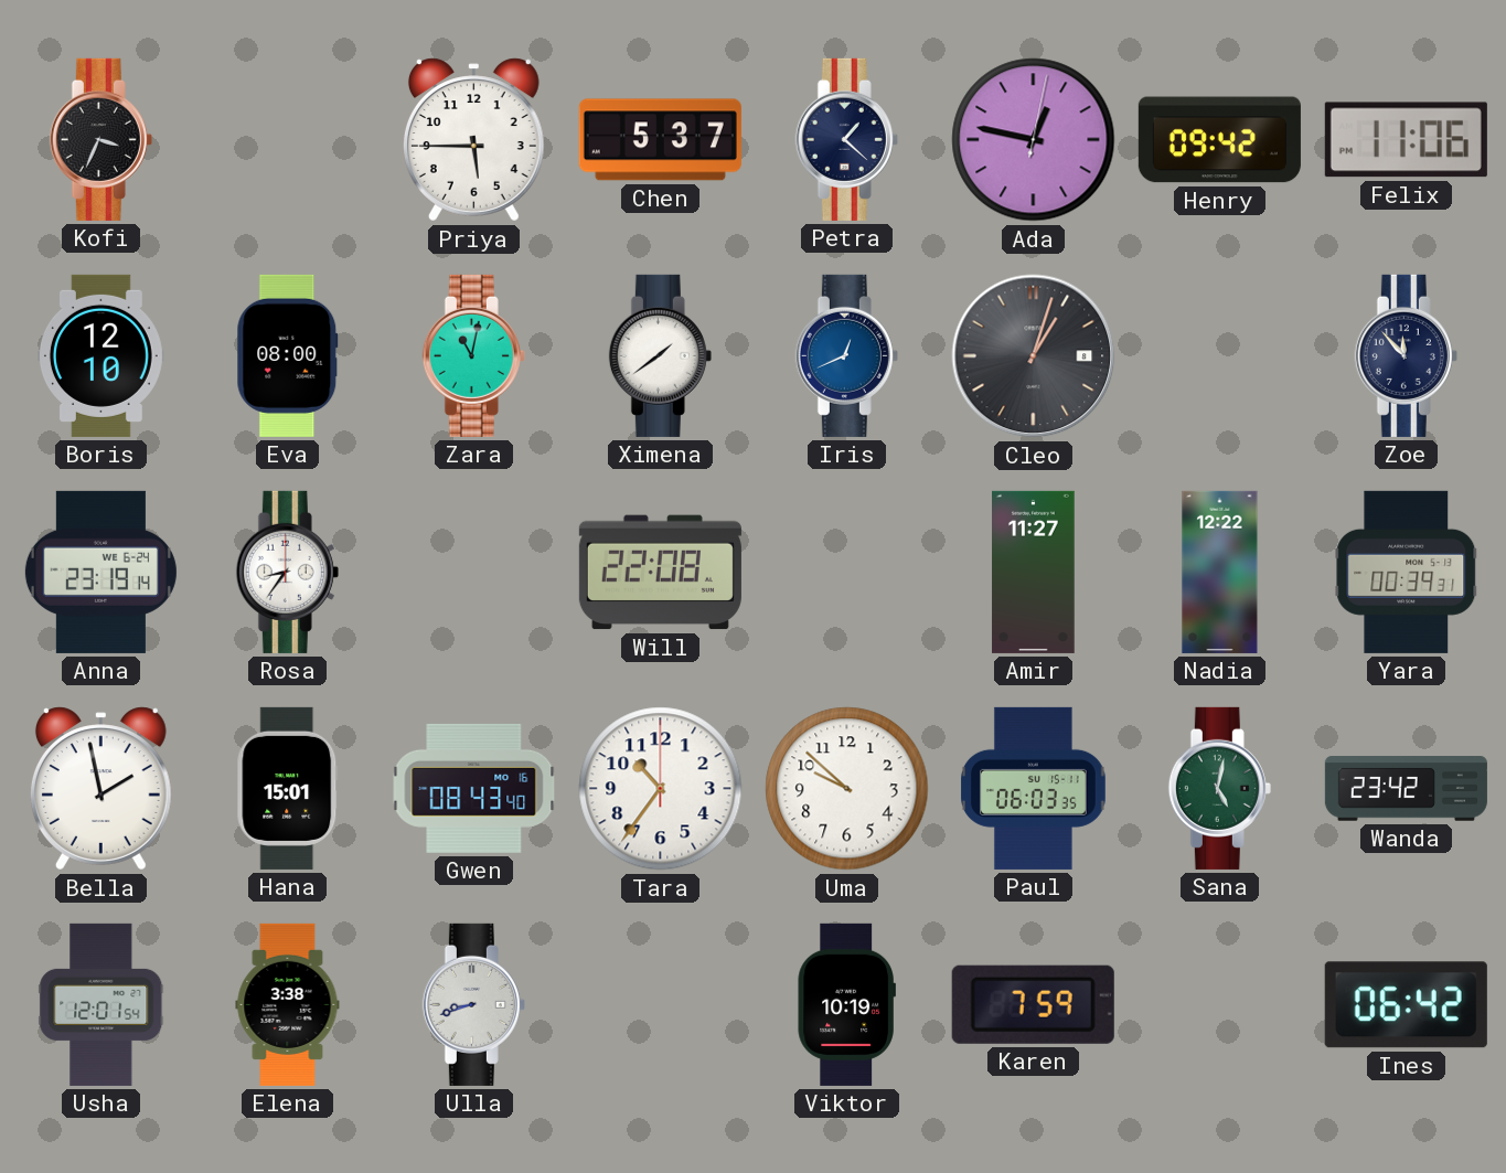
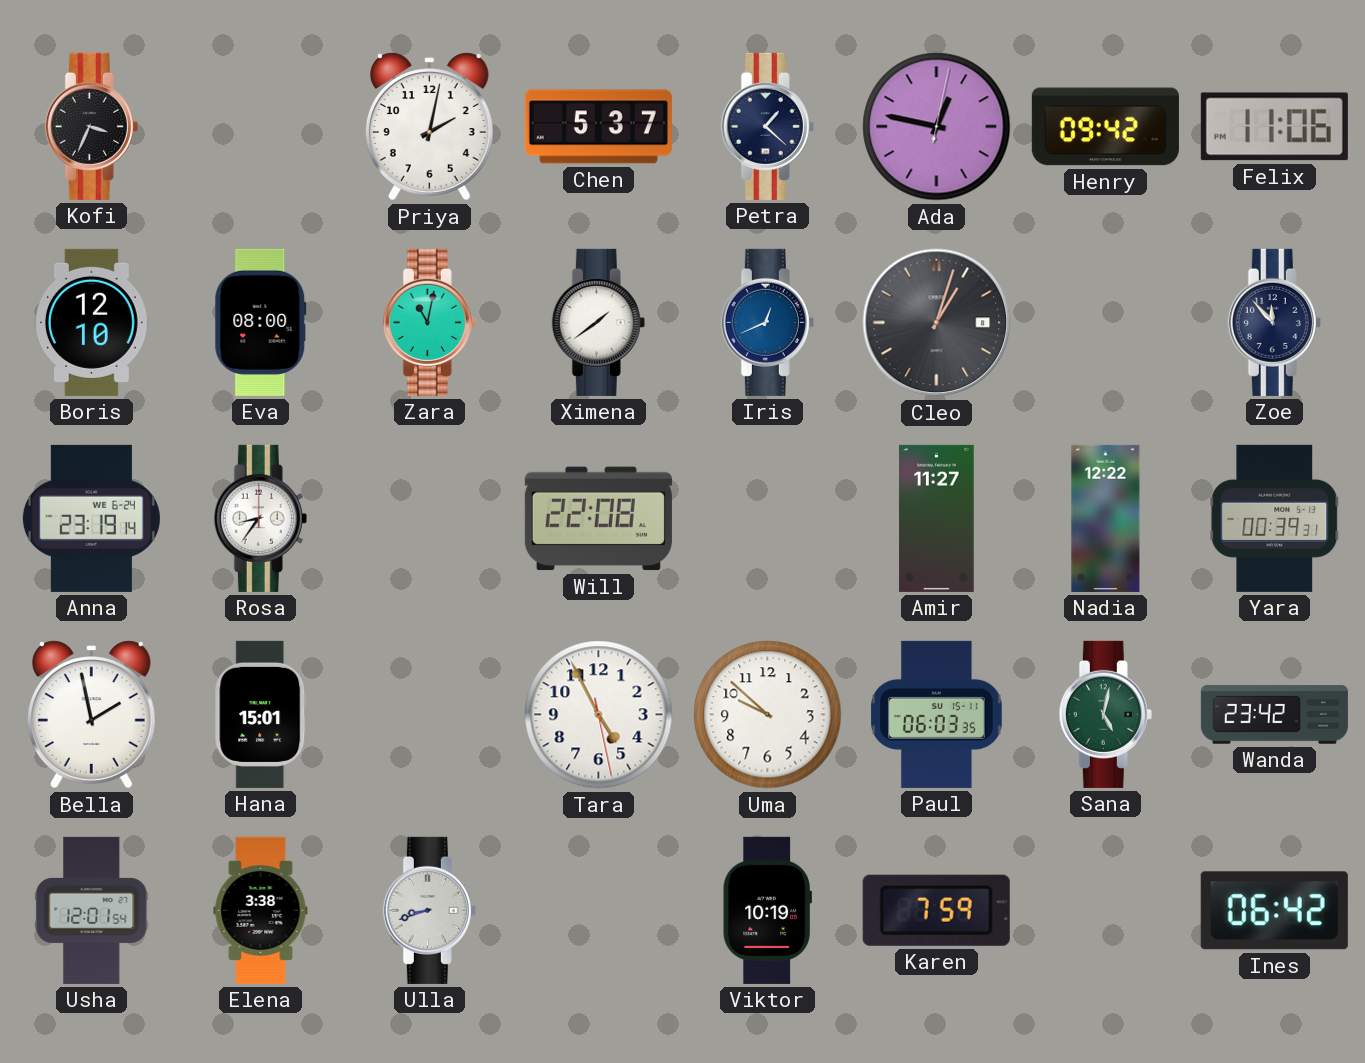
Priya: 5:45 -> 2:02 (429, 127)
Gwen: 08:43 -> none (474, 788)
Tara: 10:36 -> 4:55 (599, 715)
